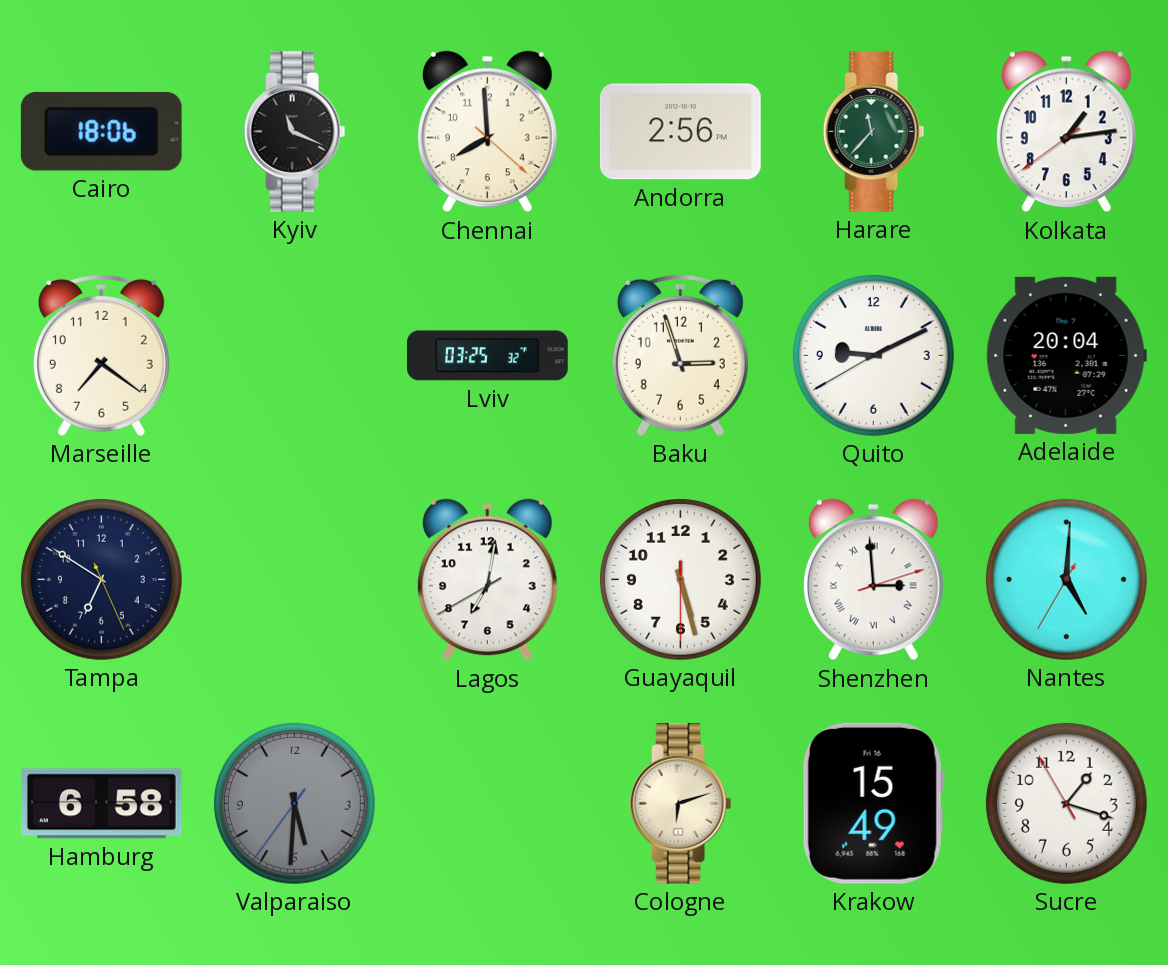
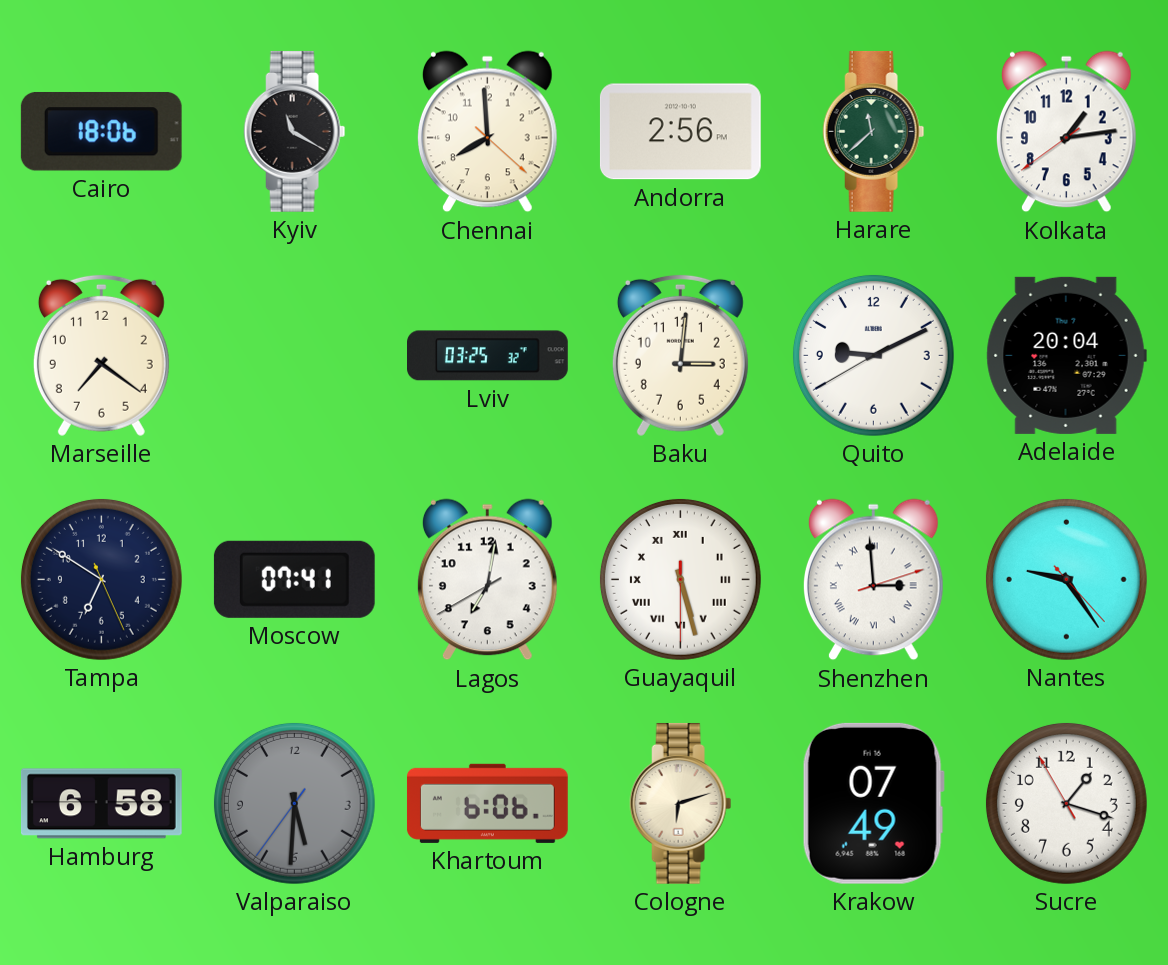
Kyiv: 11:19 -> 11:20 (295, 131)
Harare: 11:37 -> 11:38 (874, 131)
Baku: 2:57 -> 3:01 (680, 355)
Moscow: none -> 07:41 (294, 579)
Guayaquil numerals: Arabic -> Roman (680, 579)
Nantes: 5:00 -> 9:24 (1066, 579)
Khartoum: none -> 6:06 (487, 803)
Krakow: 15:49 -> 07:49 (873, 803)
